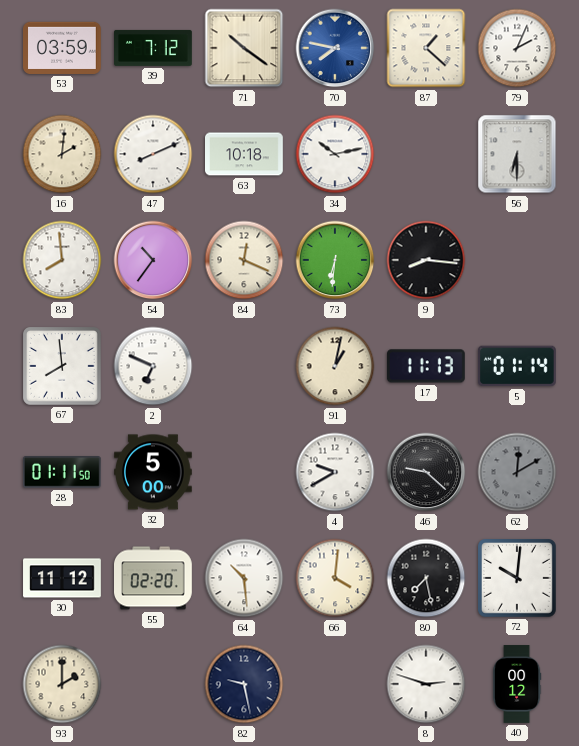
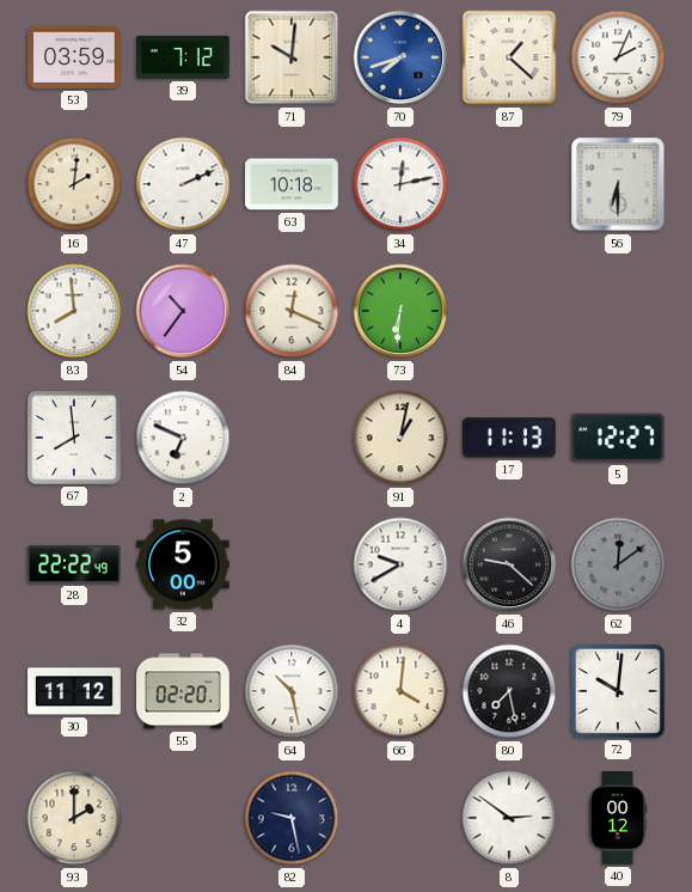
71: 10:21 -> 10:01 (292, 57)
70: 7:47 -> 7:42 (400, 57)
47: 8:11 -> 2:11 (183, 184)
34: 10:13 -> 12:13 (400, 184)
9: 8:16 -> none (426, 260)
5: 01:14 -> 12:27 (618, 438)
28: 01:11 -> 22:22 (74, 564)
62: 12:10 -> 12:09 (618, 564)
64: 10:29 -> 10:28 (292, 691)
8: 2:48 -> 2:51 (509, 818)
